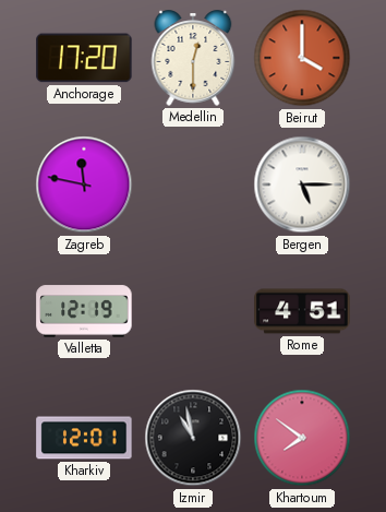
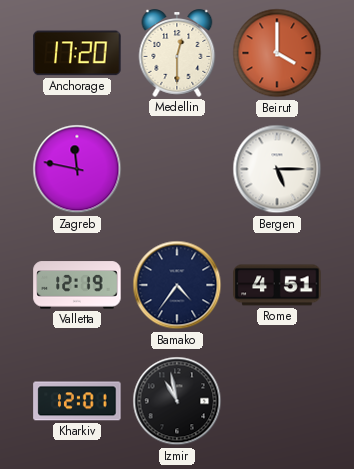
Bamako: none -> 4:36 (177, 285)
Khartoum: 7:51 -> none (302, 438)
